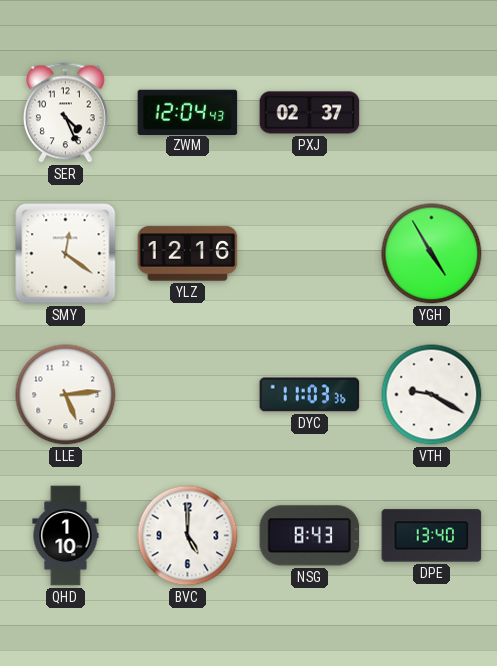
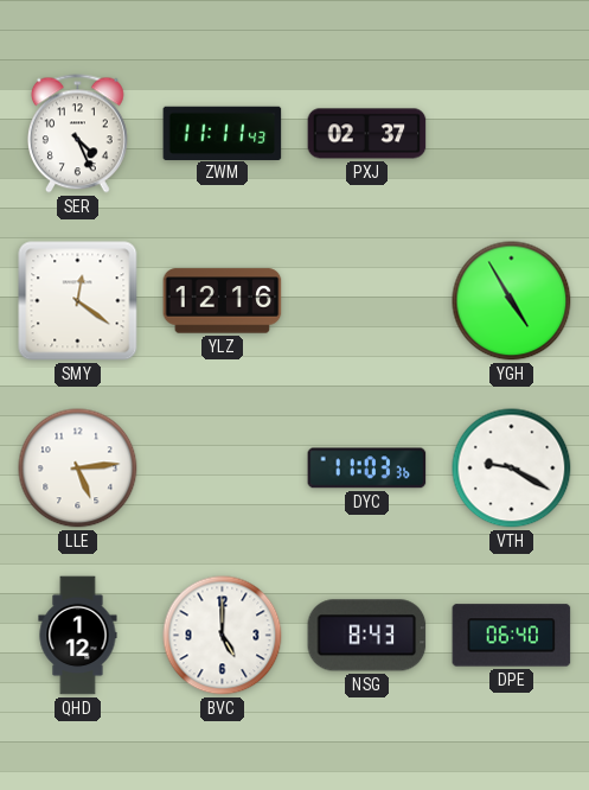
ZWM: 12:04 -> 11:11 (223, 133)
QHD: 1:10 -> 1:12 (78, 636)
DPE: 13:40 -> 06:40 (512, 636)
